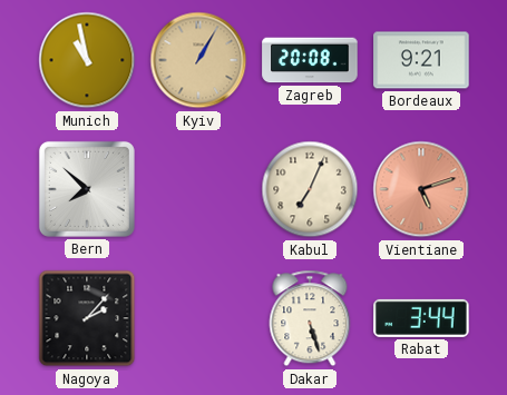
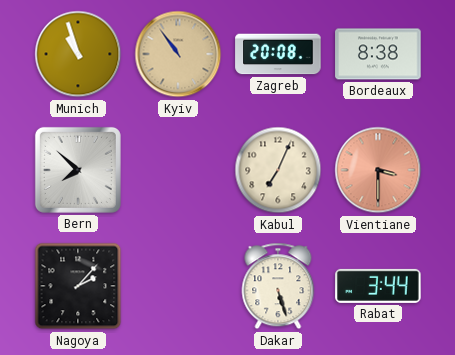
Munich: 10:58 -> 10:57 (78, 54)
Kyiv: 1:05 -> 10:54 (178, 54)
Bordeaux: 9:21 -> 8:38 (378, 54)
Vientiane: 5:12 -> 3:30 (378, 170)
